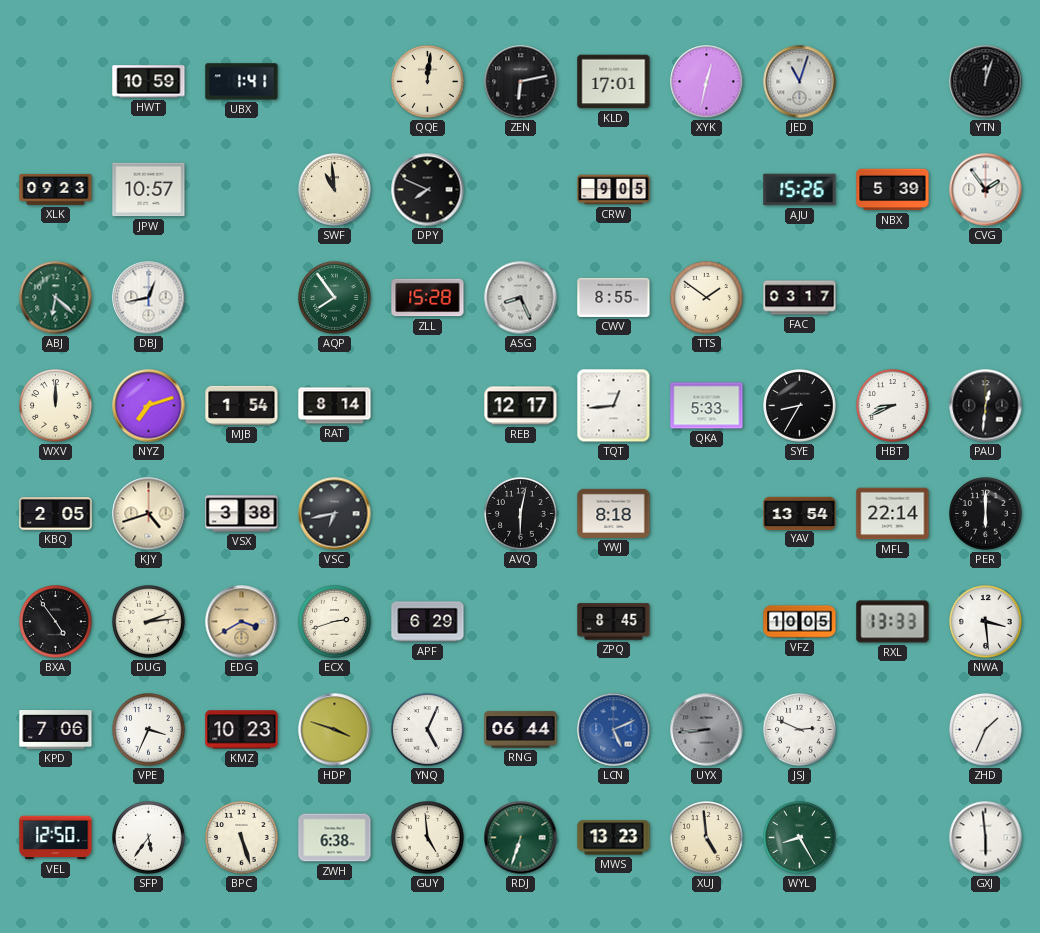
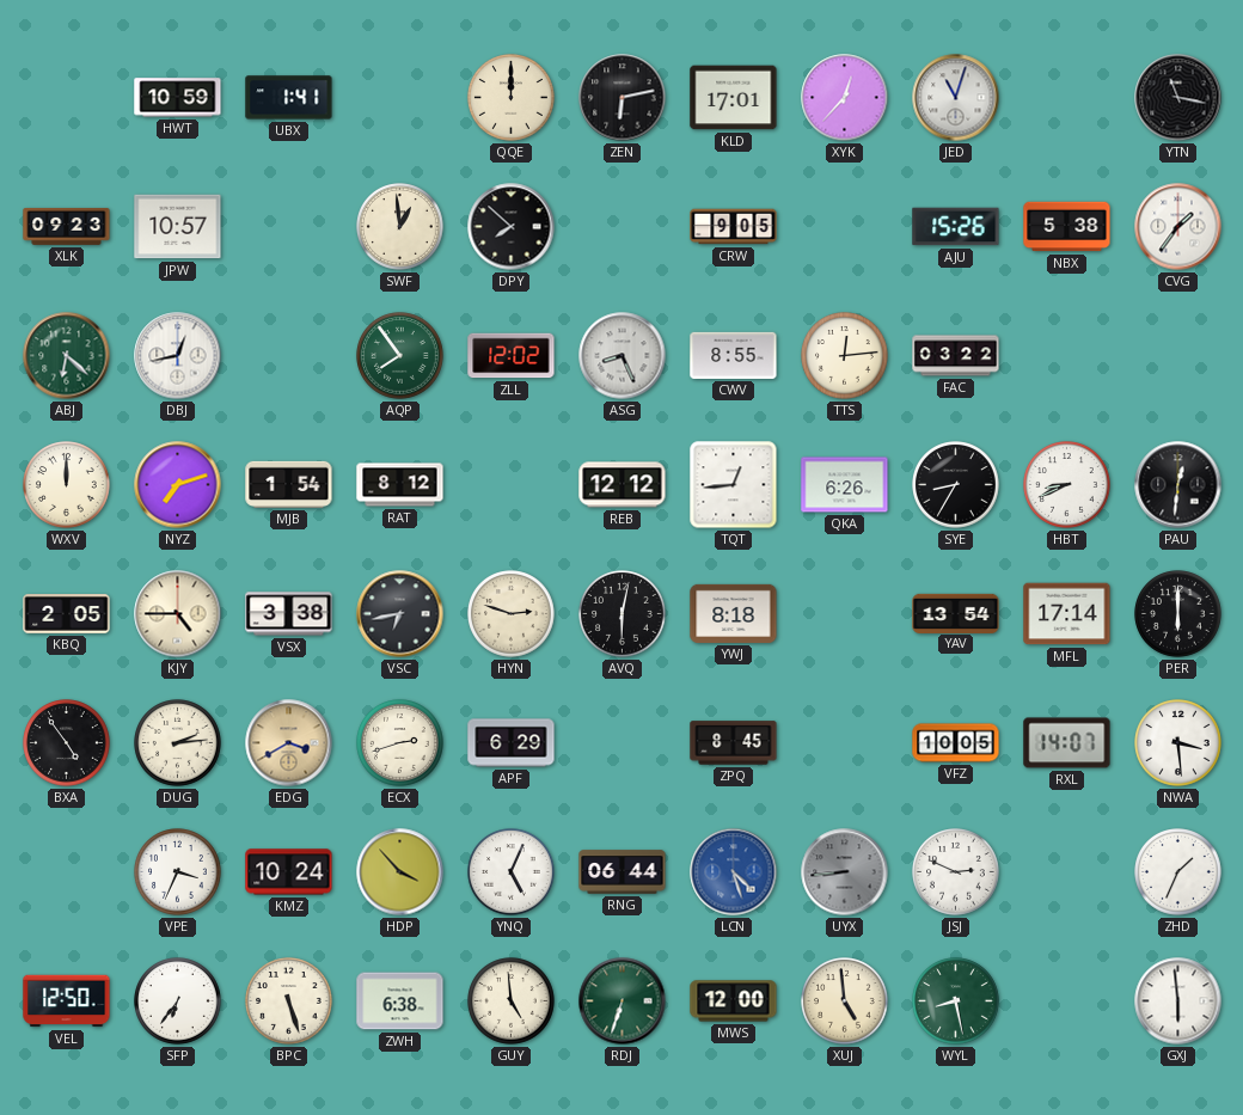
QQE: 12:01 -> 12:00 (512, 98)
XYK: 12:32 -> 12:37 (845, 98)
YTN: 12:03 -> 11:17 (1178, 98)
SWF: 10:59 -> 12:59 (400, 227)
DPY: 7:49 -> 7:52 (512, 227)
NBX: 5:39 -> 5:38 (1067, 227)
CVG: 1:54 -> 1:36 (1178, 227)
ZLL: 15:28 -> 12:02 (512, 356)
TTS: 1:51 -> 12:14 (845, 356)
FAC: 03:17 -> 03:22 (956, 356)
RAT: 8:14 -> 8:12 (400, 485)
REB: 12:17 -> 12:12 (623, 485)
QKA: 5:33 -> 6:26 (845, 485)
KJY: 4:42 -> 4:45 (178, 614)
HYN: none -> 2:48 (512, 614)
MFL: 22:14 -> 17:14 (1067, 614)
RXL: 13:33 -> 14:07 (1067, 743)
KPD: 7:06 -> none (56, 730)
KMZ: 10:23 -> 10:24 (289, 872)
HDP: 3:48 -> 3:53 (400, 872)
LCN: 5:11 -> 4:27 (734, 872)
SFP: 5:36 -> 6:36 (178, 1001)
MWS: 13:23 -> 12:00 (734, 1001)
WYL: 8:25 -> 8:28 (956, 1001)
